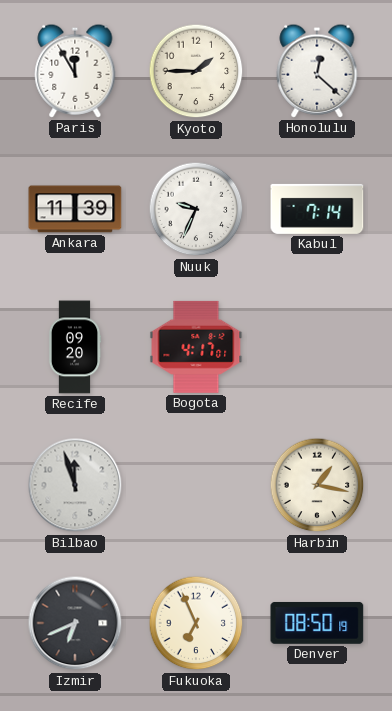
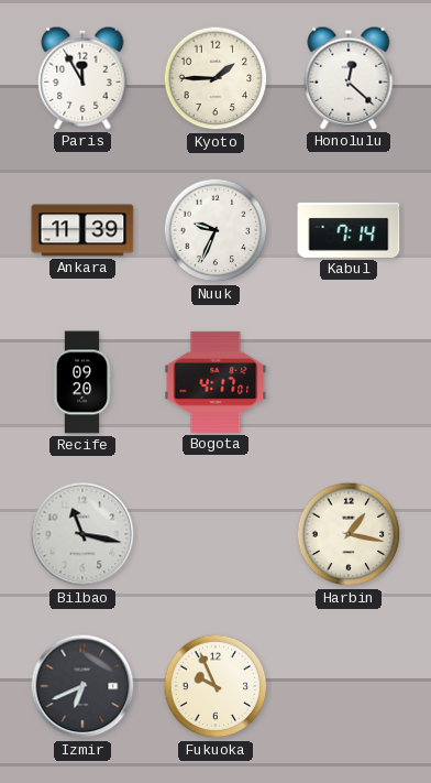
Bilbao: 11:57 -> 11:17 (82, 534)
Fukuoka: 6:56 -> 9:56 (215, 686)
Denver: 08:50 -> none (317, 623)
